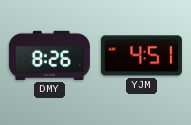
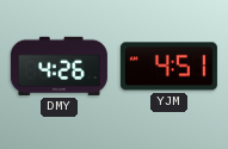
DMY: 8:26 -> 4:26 (58, 66)
